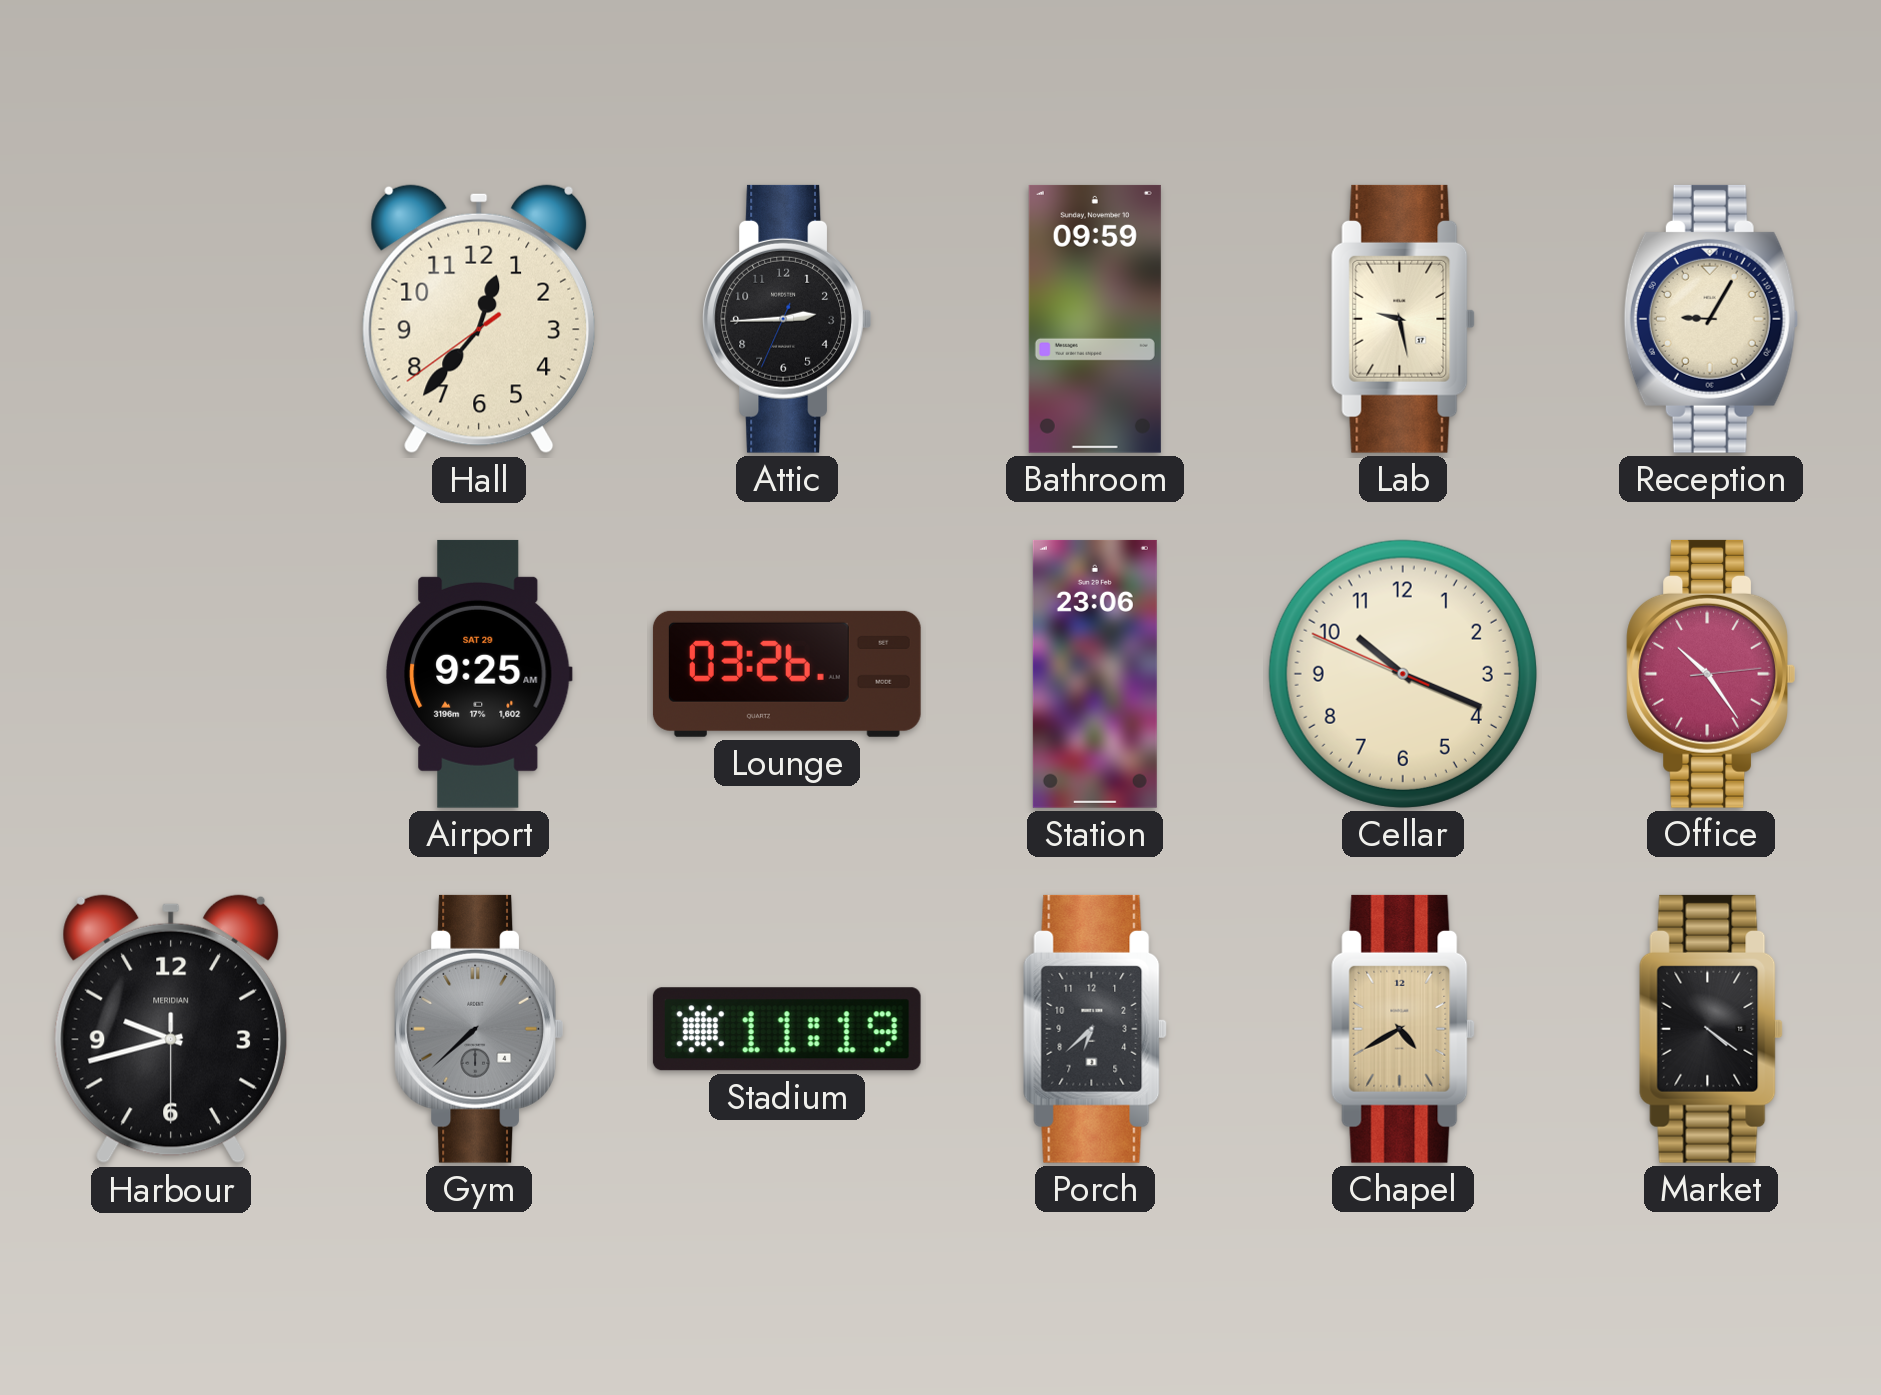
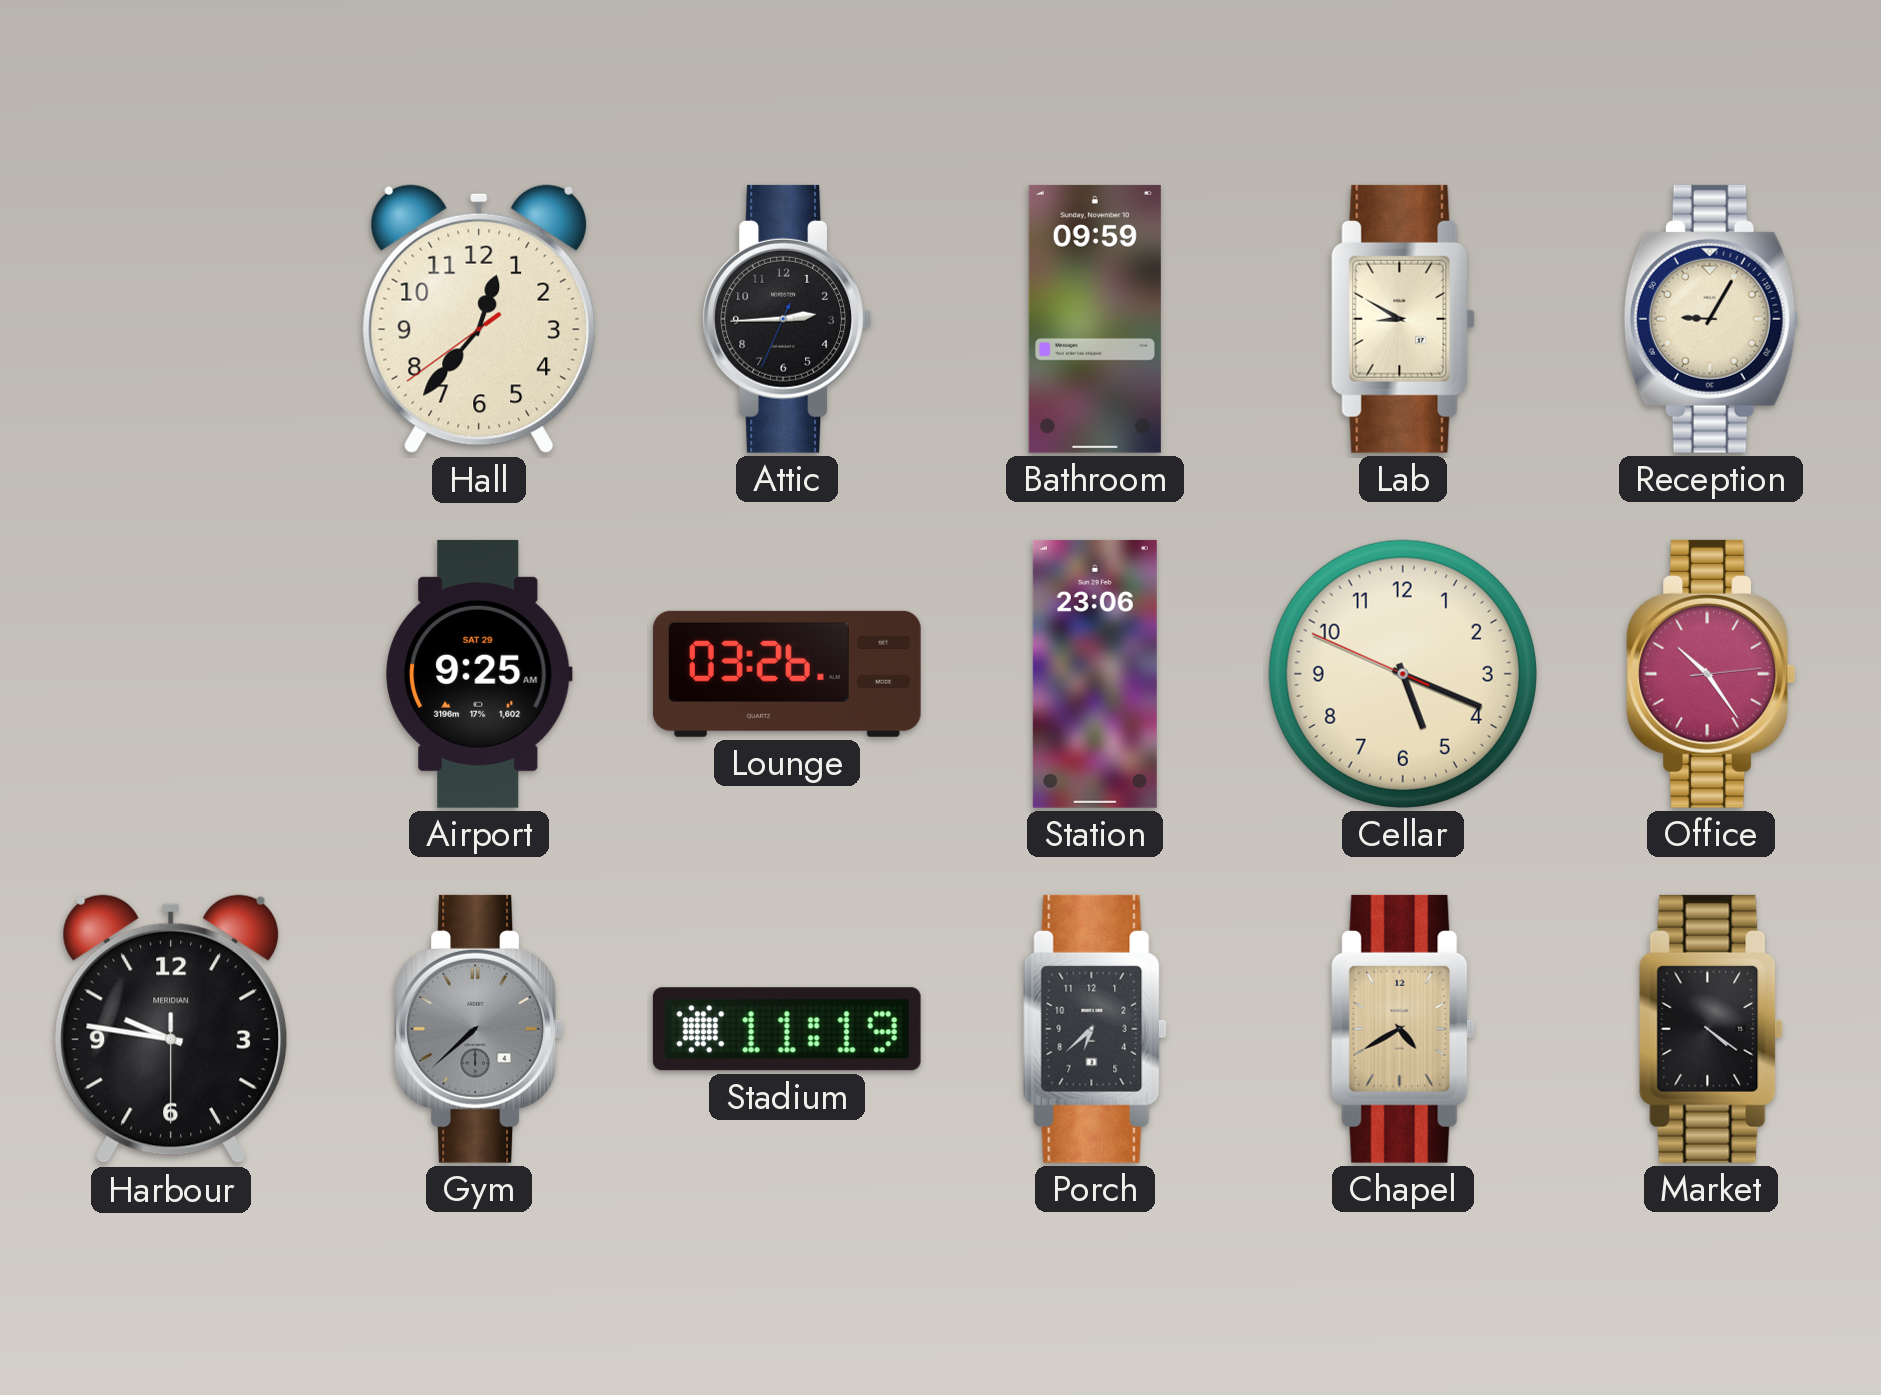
Lab: 9:28 -> 8:50 (1403, 319)
Cellar: 10:18 -> 5:18 (1403, 674)
Harbour: 9:42 -> 9:46 (170, 1029)
